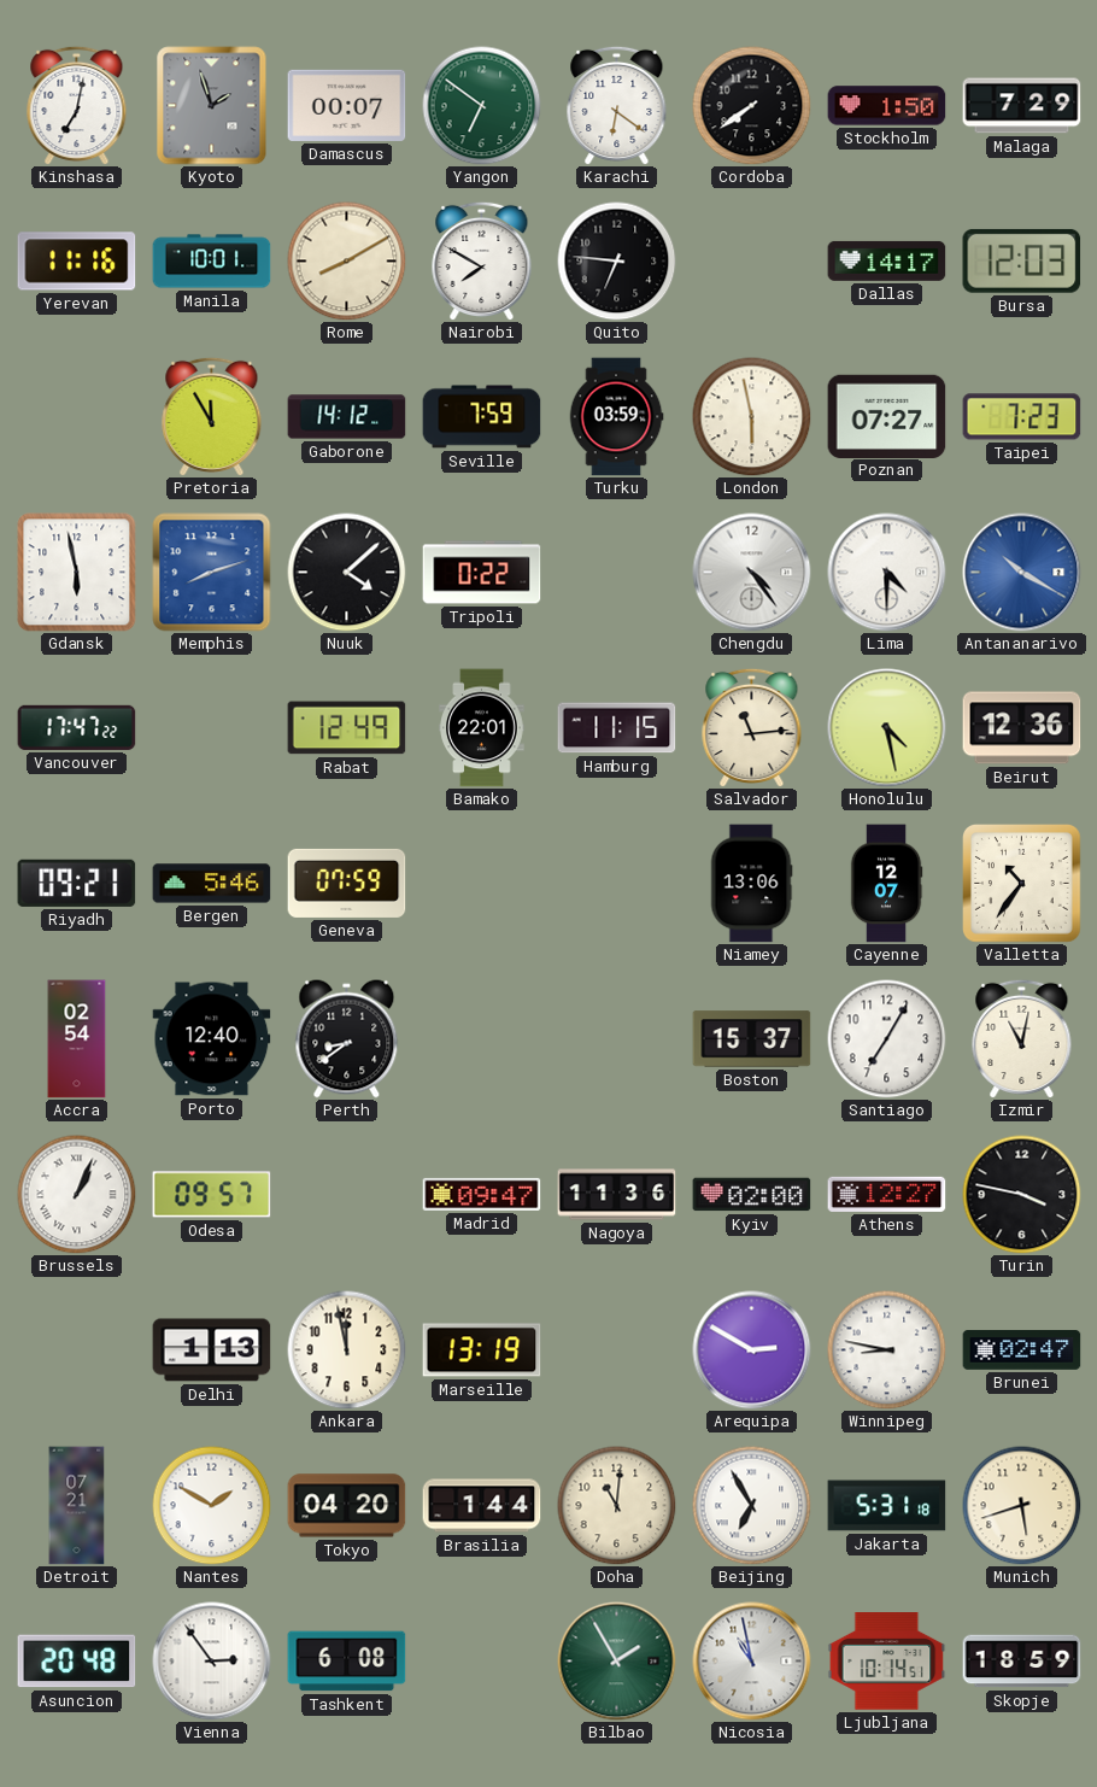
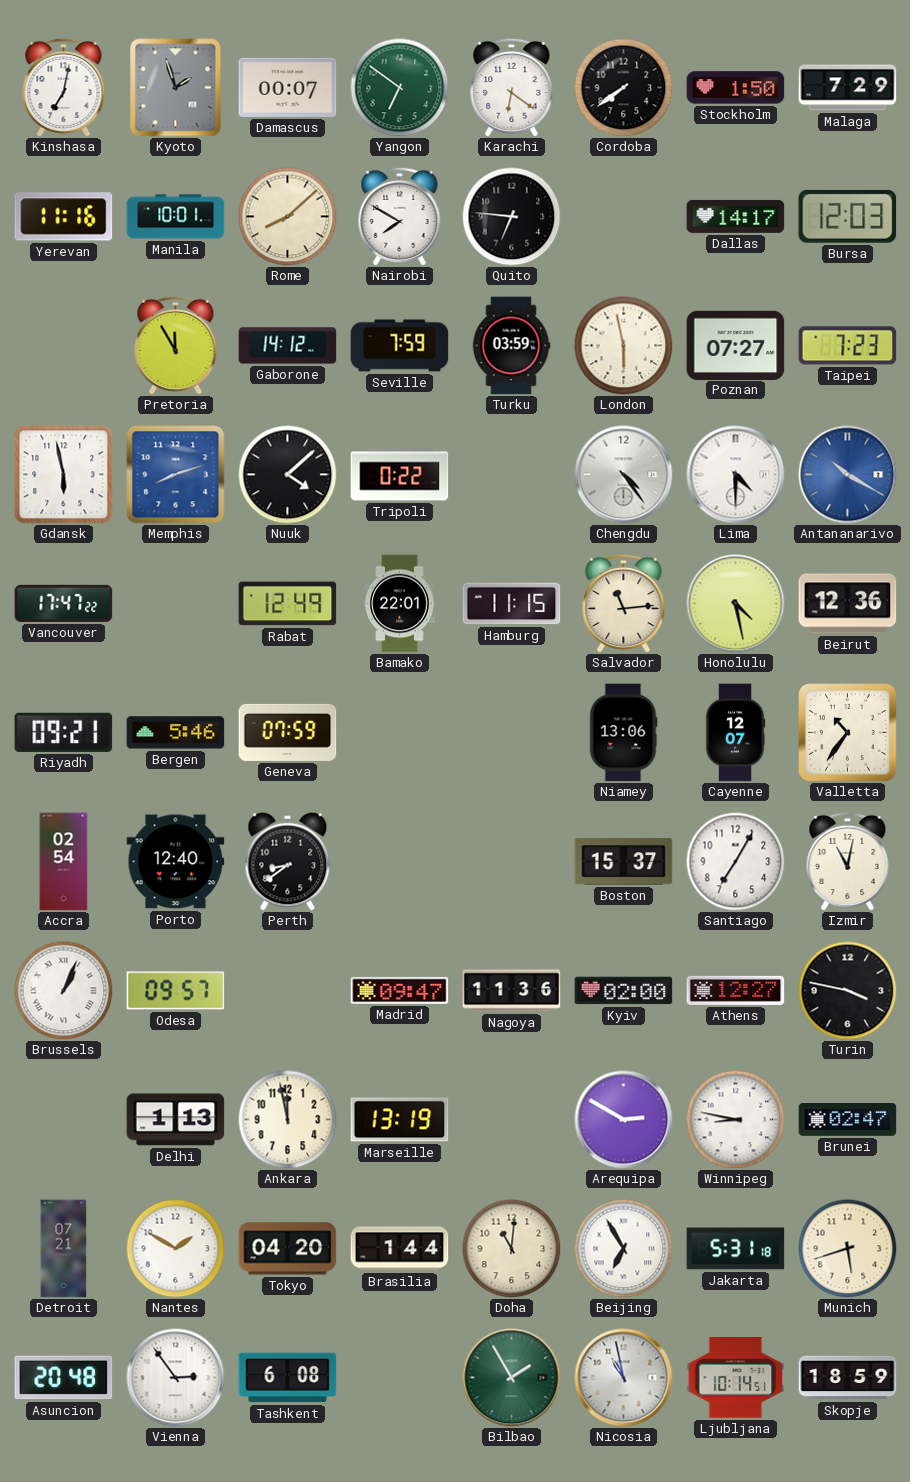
Rome: 8:10 -> 8:08 (288, 217)
